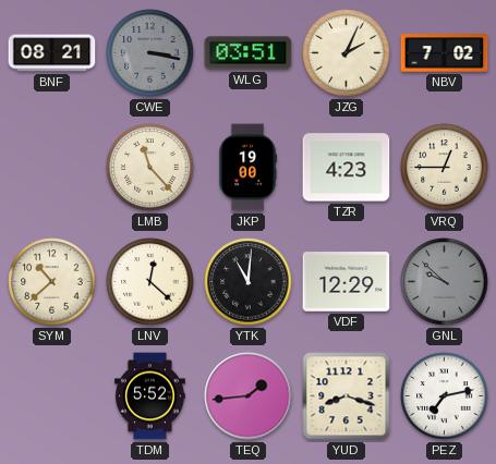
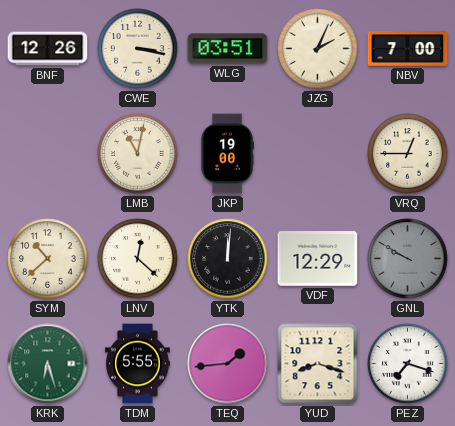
BNF: 08:21 -> 12:26 (48, 49)
CWE dial: grey -> cream (138, 49)
NBV: 7:02 -> 7:00 (408, 49)
LMB: 11:23 -> 11:02 (138, 154)
TZR: 4:23 -> none (347, 168)
YTK: 11:01 -> 12:01 (228, 259)
GNL: 9:52 -> 9:50 (408, 259)
KRK: none -> 6:27 (48, 364)
TDM: 5:52 -> 5:55 (138, 364)
PEZ: 7:13 -> 7:18 (408, 364)
